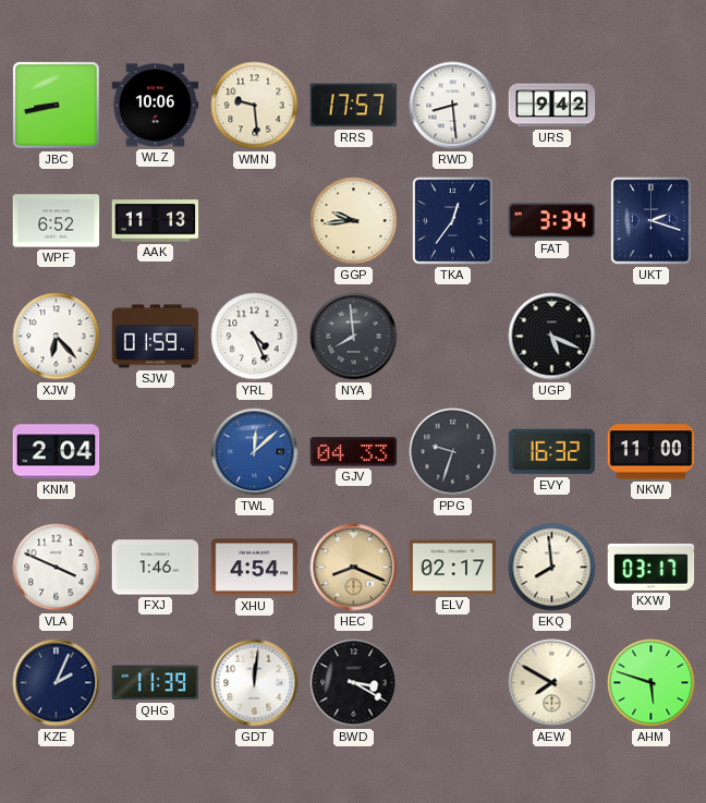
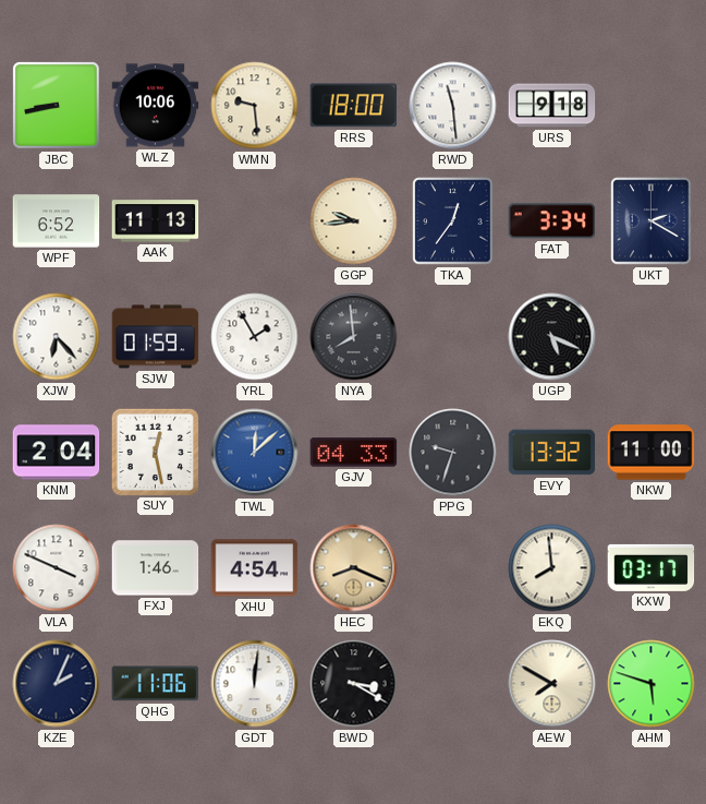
RRS: 17:57 -> 18:00 (354, 106)
RWD: 8:29 -> 11:29 (453, 106)
URS: 9:42 -> 9:18 (552, 106)
UKT: 2:18 -> 2:20 (652, 221)
YRL: 4:26 -> 1:55 (255, 337)
SUY: none -> 12:28 (155, 452)
EVY: 16:32 -> 13:32 (552, 453)
ELV: 02:17 -> none (453, 568)
QHG: 11:39 -> 11:06 (156, 684)
